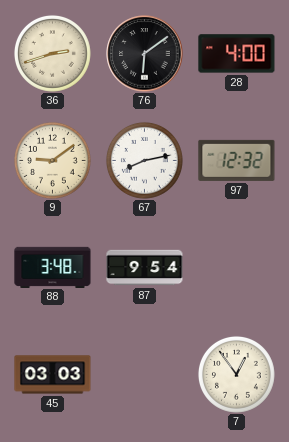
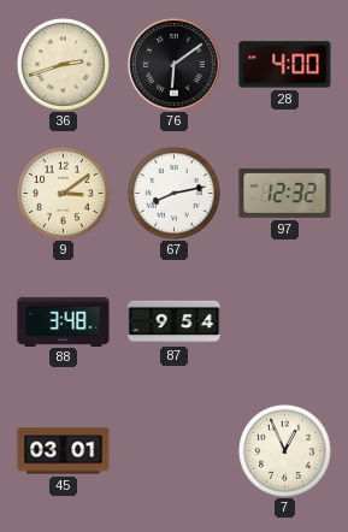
9: 9:09 -> 3:09 (63, 193)
45: 03:03 -> 03:01 (64, 451)
7: 12:54 -> 12:56 (284, 450)
